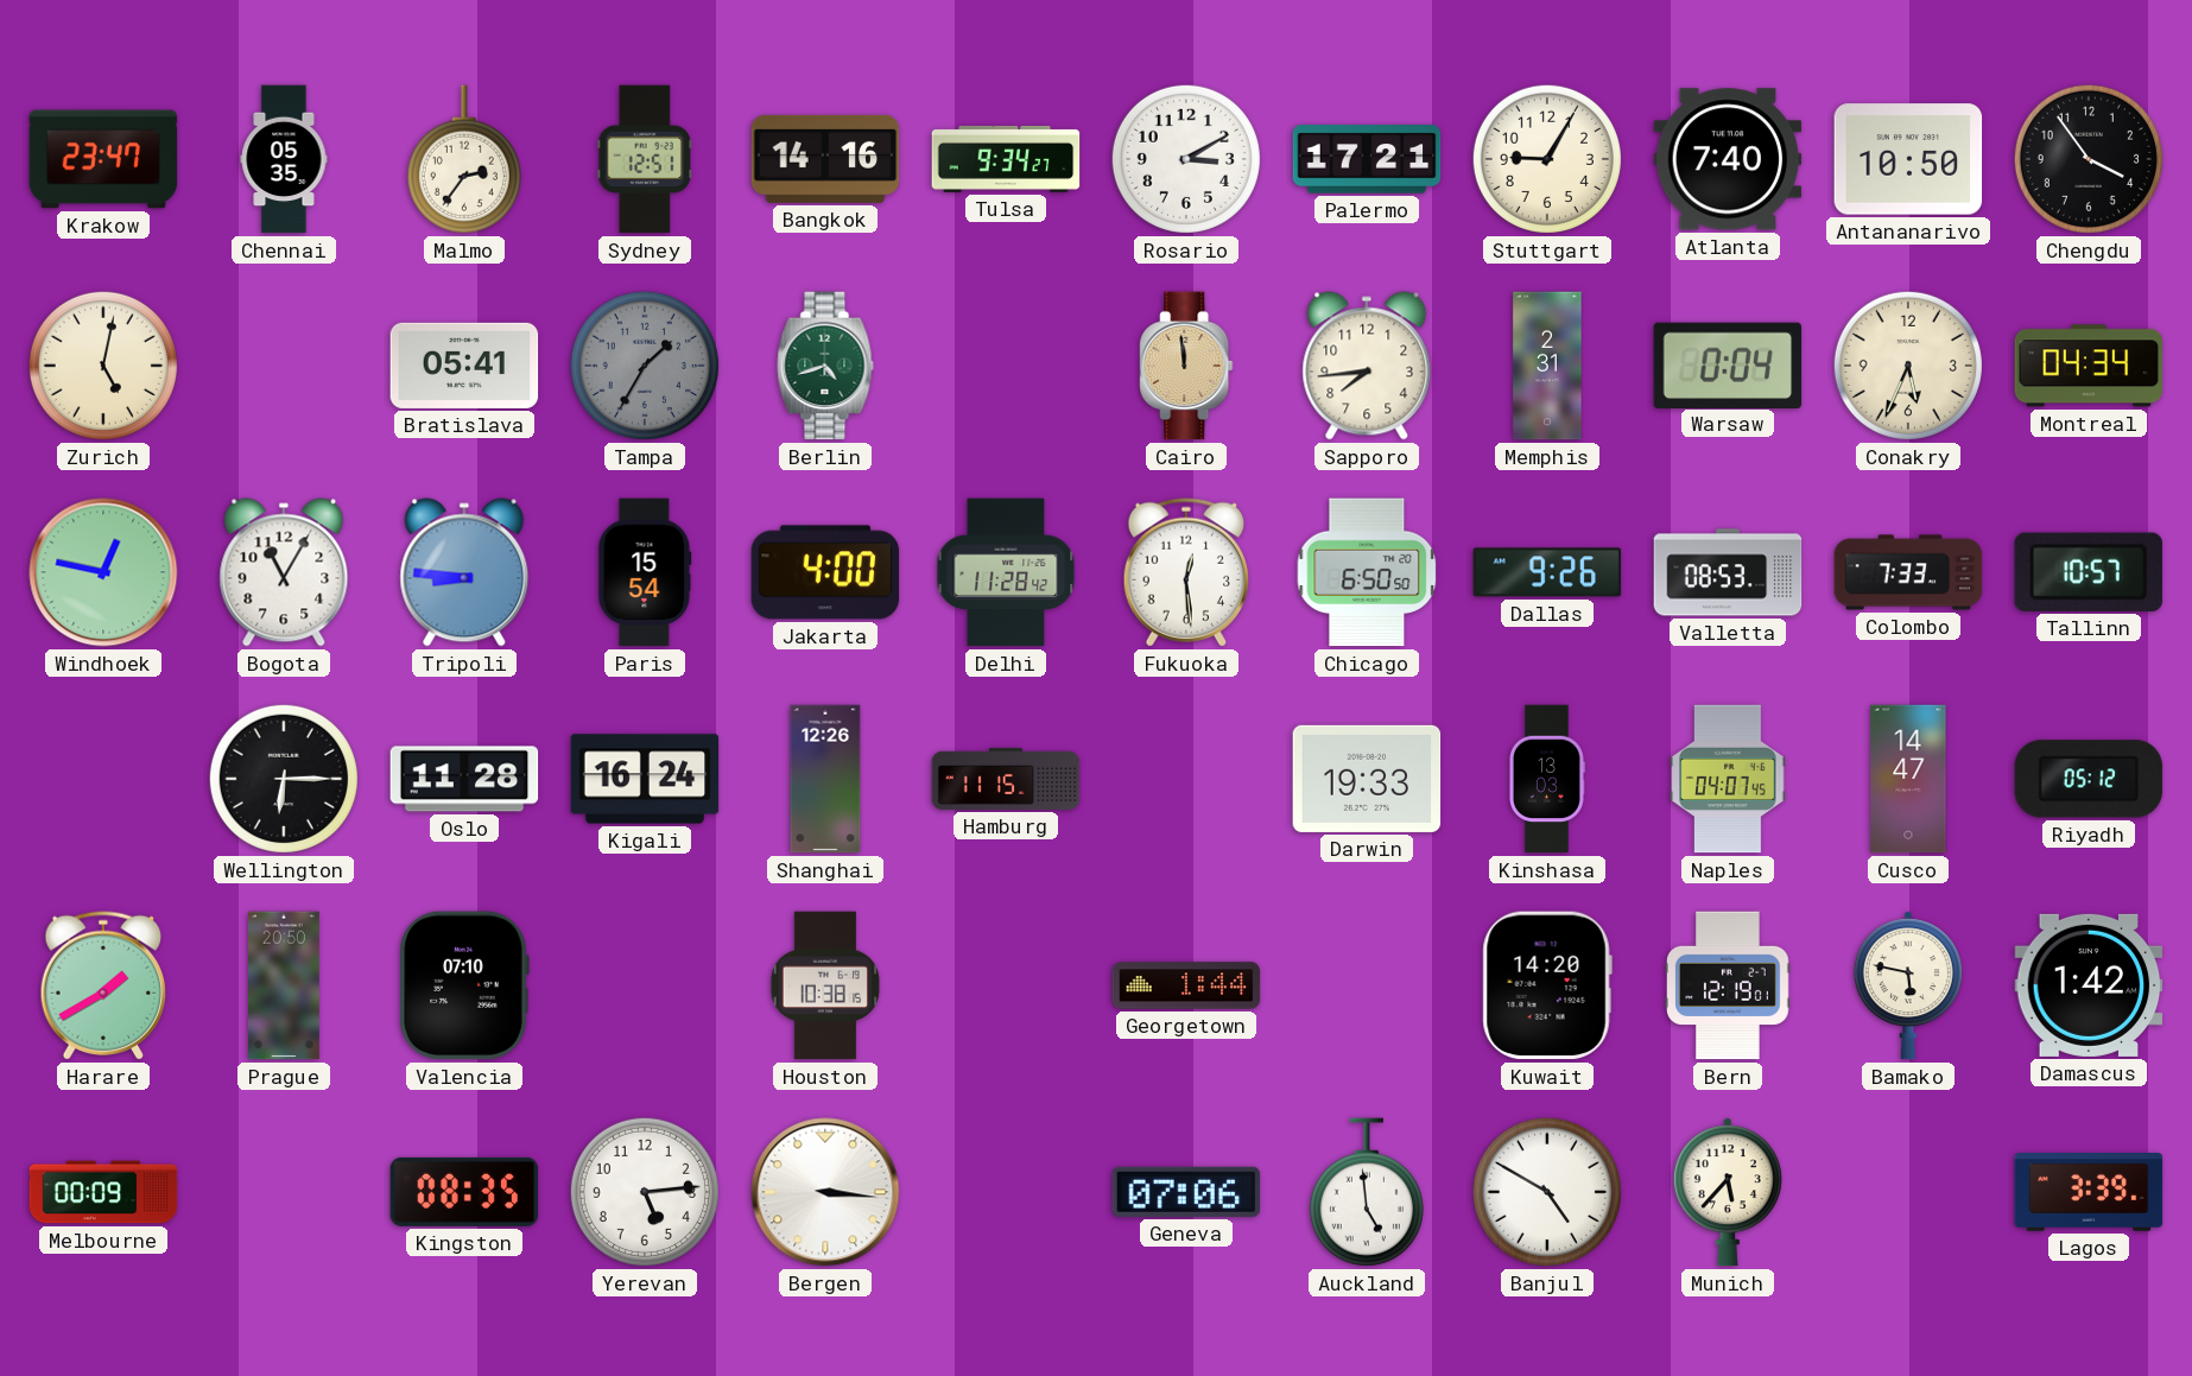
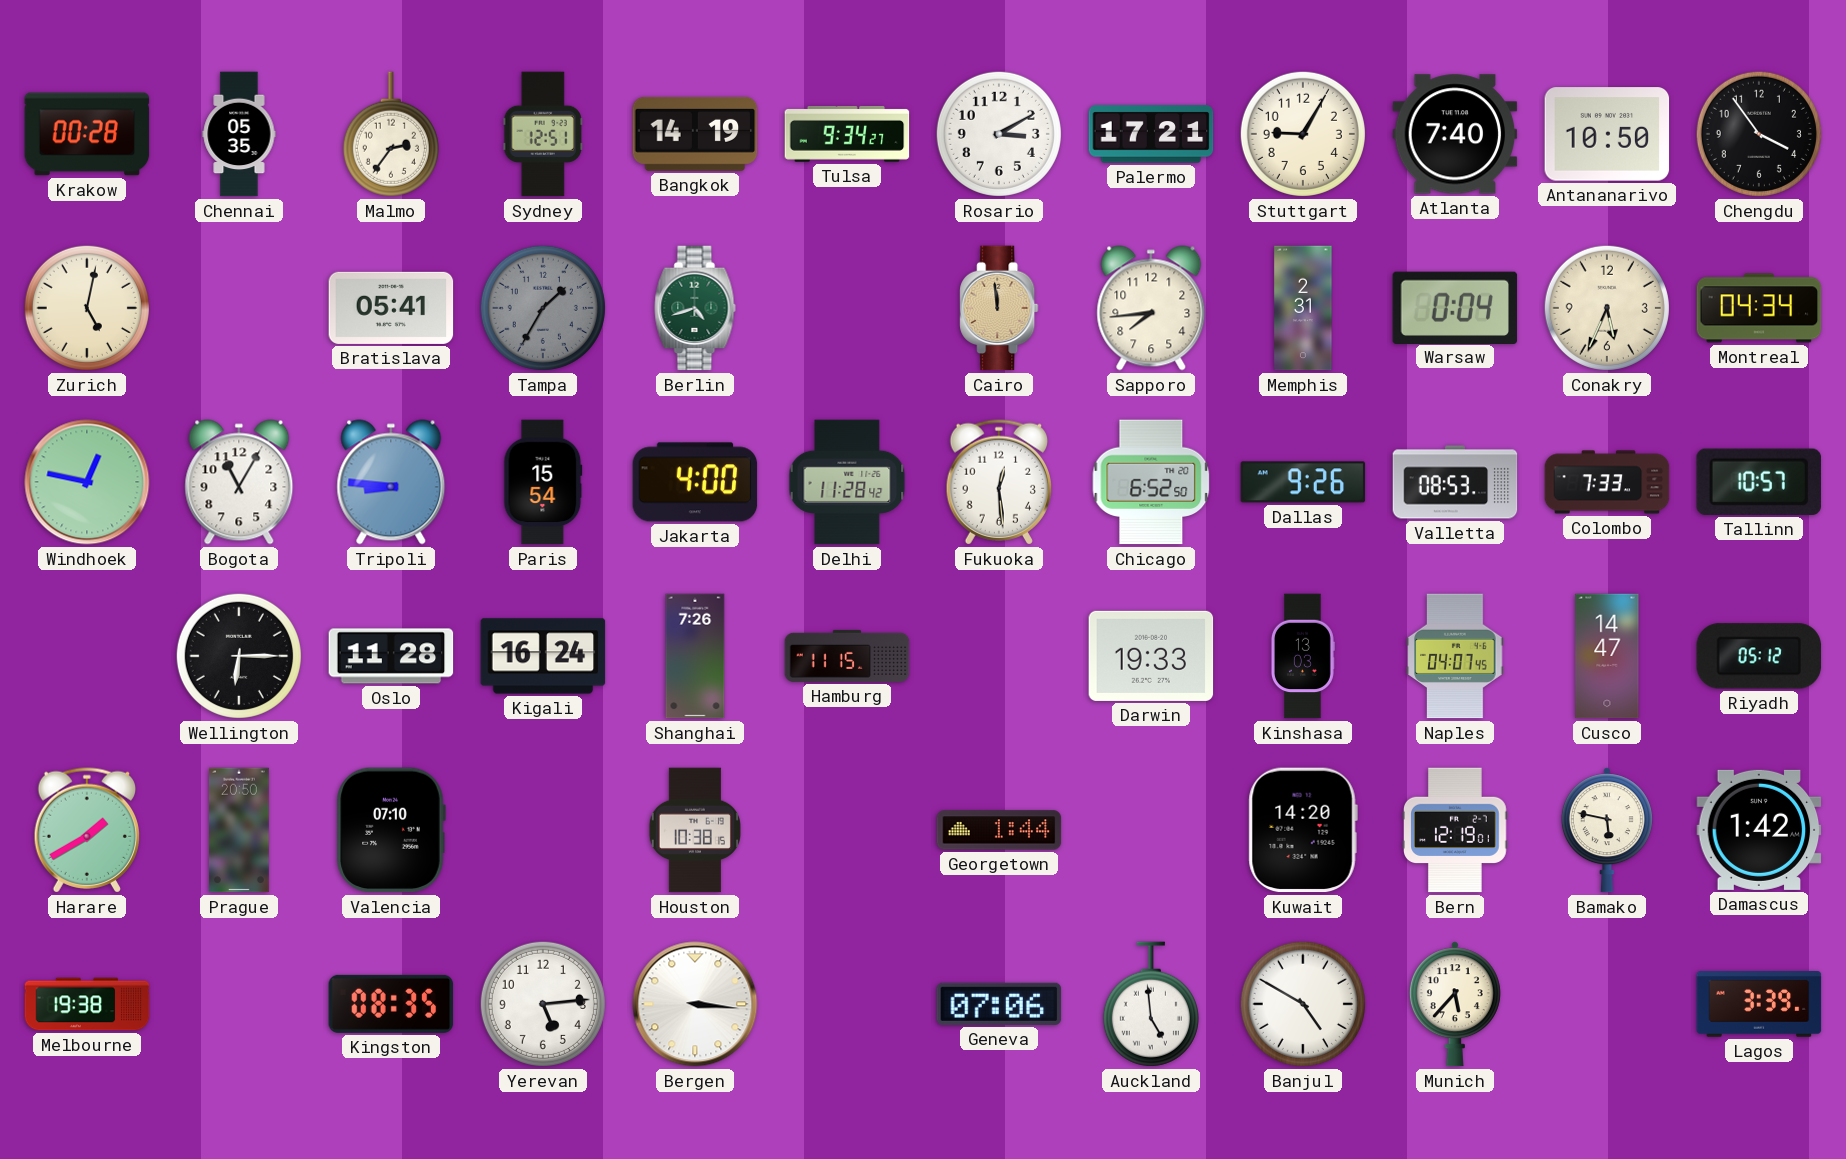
Krakow: 23:47 -> 00:28 (87, 134)
Bangkok: 14:16 -> 14:19 (695, 134)
Chicago: 6:50 -> 6:52 (1151, 482)
Shanghai: 12:26 -> 7:26 (695, 656)
Melbourne: 00:09 -> 19:38 (87, 1004)
